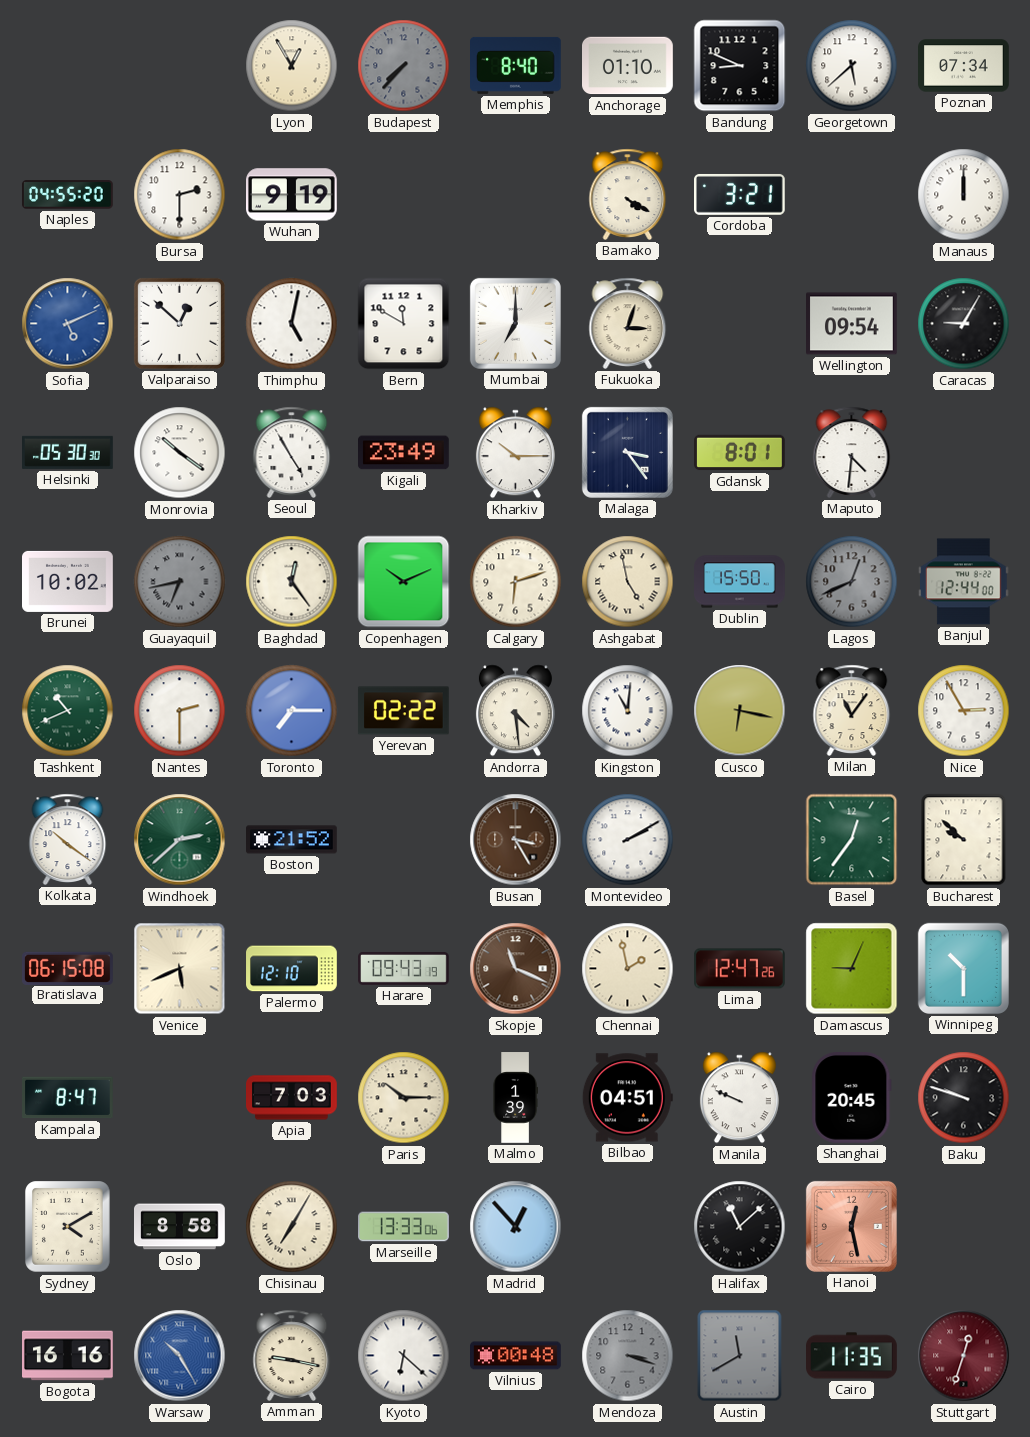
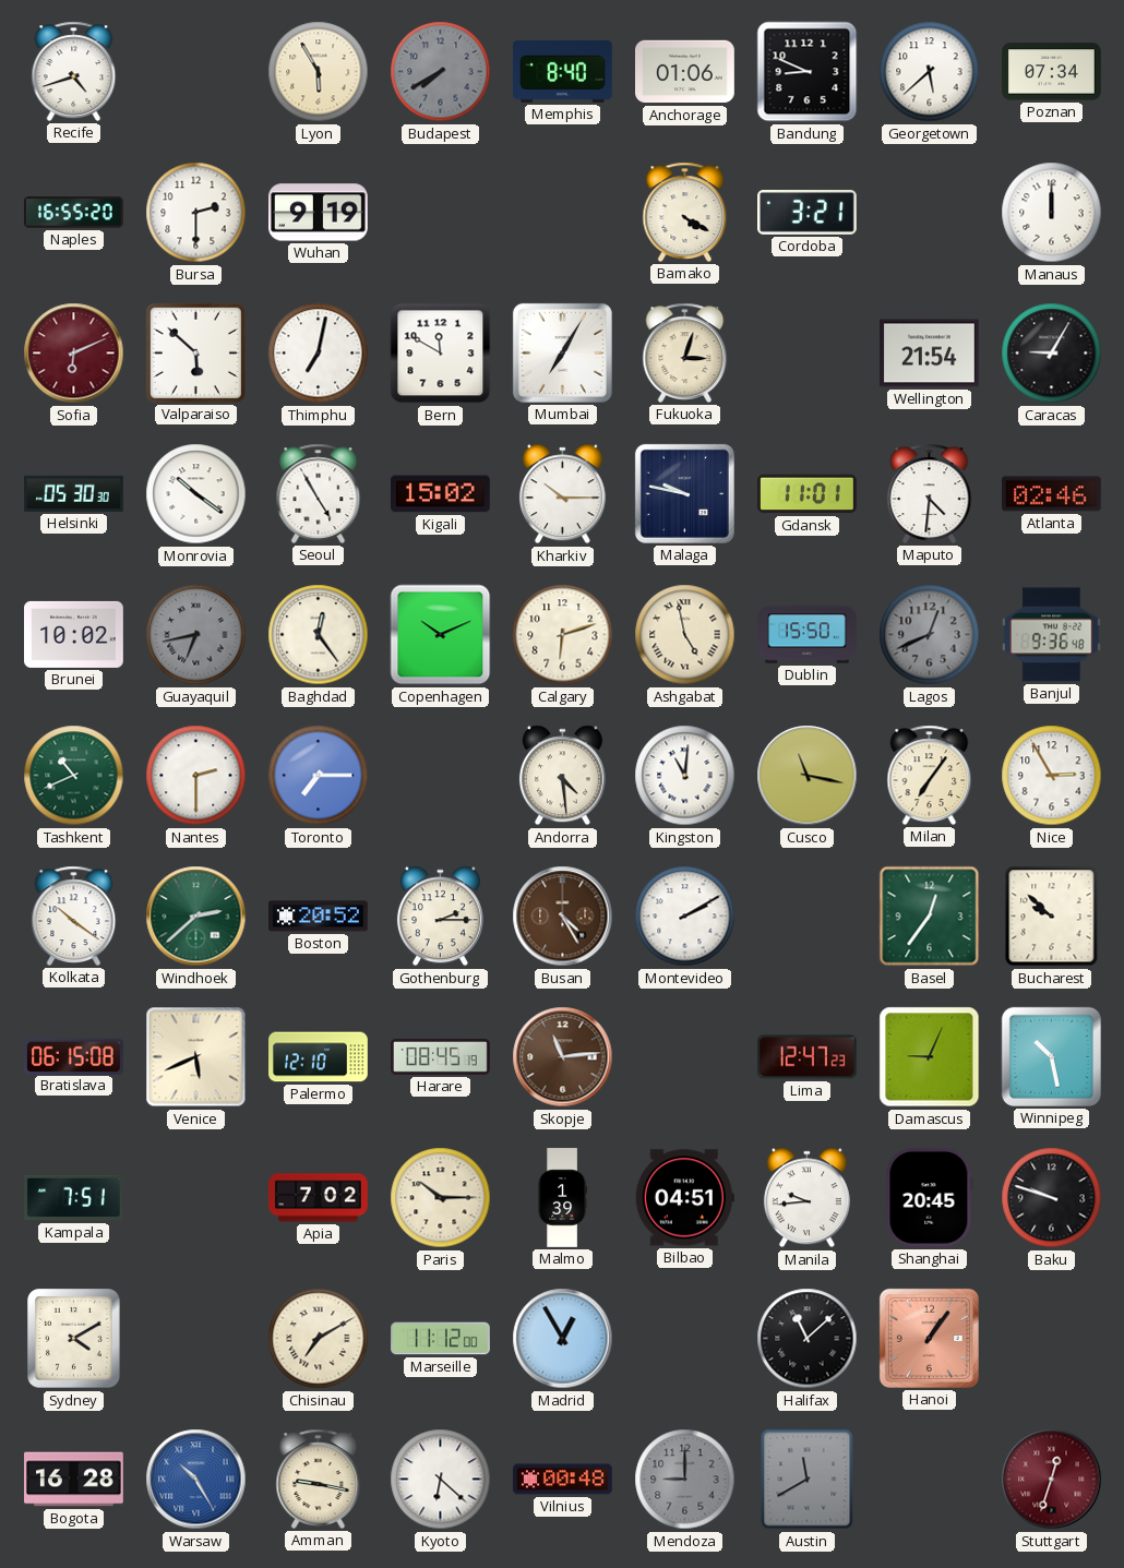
Recife: none -> 4:42 (74, 71)
Lyon: 12:55 -> 5:55 (319, 72)
Budapest: 7:37 -> 7:40 (441, 72)
Anchorage: 01:10 -> 01:06 (685, 72)
Naples: 04:55 -> 16:55 (74, 213)
Sofia: 5:11 -> 6:11 (74, 354)
Sofia dial: blue -> burgundy (74, 354)
Valparaiso: 12:52 -> 5:52 (195, 352)
Thimphu: 5:02 -> 7:02 (319, 354)
Mumbai: 7:00 -> 7:05 (562, 352)
Wellington: 09:54 -> 21:54 (930, 354)
Kigali: 23:49 -> 15:02 (441, 494)
Malaga: 3:24 -> 9:47 (684, 493)
Gdansk: 8:01 -> 11:01 (808, 494)
Atlanta: none -> 02:46 (1052, 494)
Banjul: 12:44 -> 9:36 (1051, 635)
Yerevan: 02:22 -> none (403, 711)
Cusco: 6:17 -> 11:17 (808, 776)
Milan: 11:06 -> 7:06 (930, 775)
Boston: 21:52 -> 20:52 (319, 917)
Gothenburg: none -> 2:15 (440, 917)
Busan: 3:25 -> 4:25 (563, 917)
Harare: 09:43 -> 08:45 (441, 1057)
Skopje: 11:19 -> 11:14 (563, 1057)
Chennai: 1:58 -> none (628, 969)
Lima: 12:47:26 -> 12:47:23 (808, 1057)
Winnipeg: 10:30 -> 10:28 (1051, 1056)
Kampala: 8:47 -> 7:51 (74, 1198)
Apia: 7:03 -> 7:02 (319, 1198)
Manila: 9:49 -> 9:44 (806, 1198)
Oslo: 8:58 -> none (180, 1227)
Chisinau: 7:05 -> 7:10 (319, 1339)
Marseille: 13:33 -> 11:12 (441, 1339)
Madrid: 12:53 -> 12:55 (563, 1339)
Hanoi: 12:28 -> 1:06 (929, 1338)
Bogota: 16:16 -> 16:28 (74, 1480)
Mendoza: 3:18 -> 9:00 (685, 1480)
Cairo: 11:35 -> none (852, 1356)
